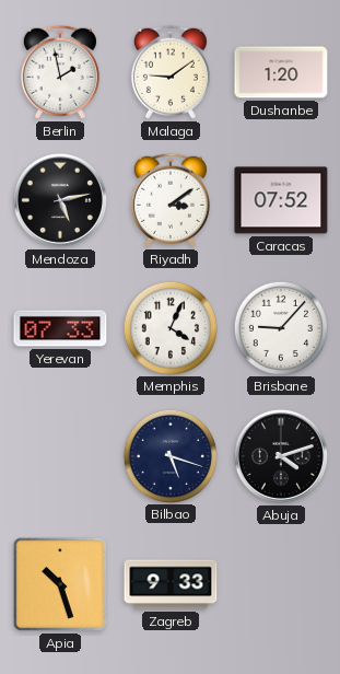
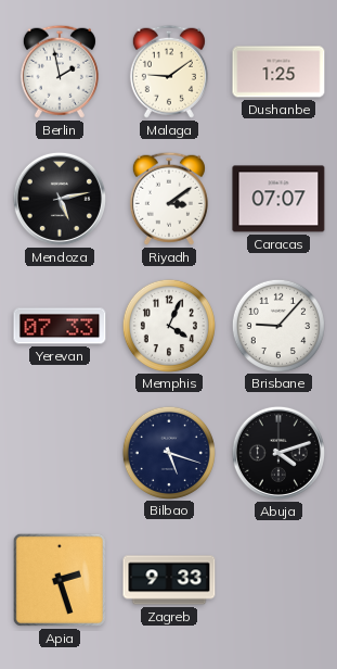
Dushanbe: 1:20 -> 1:25 (278, 72)
Caracas: 07:52 -> 07:07 (278, 199)
Apia: 10:27 -> 2:27 (60, 580)
